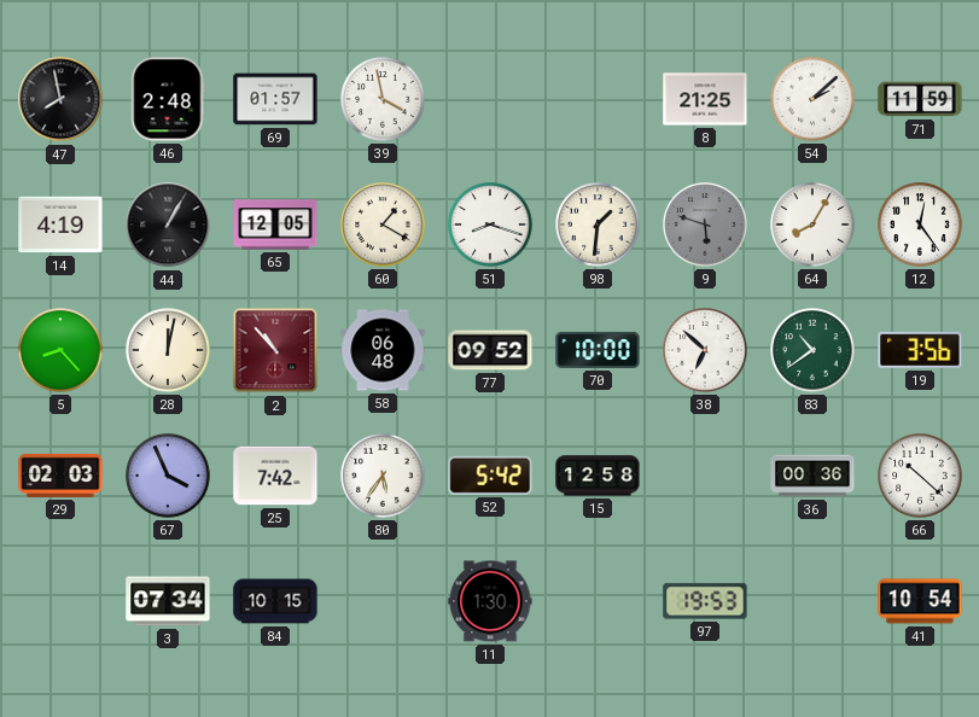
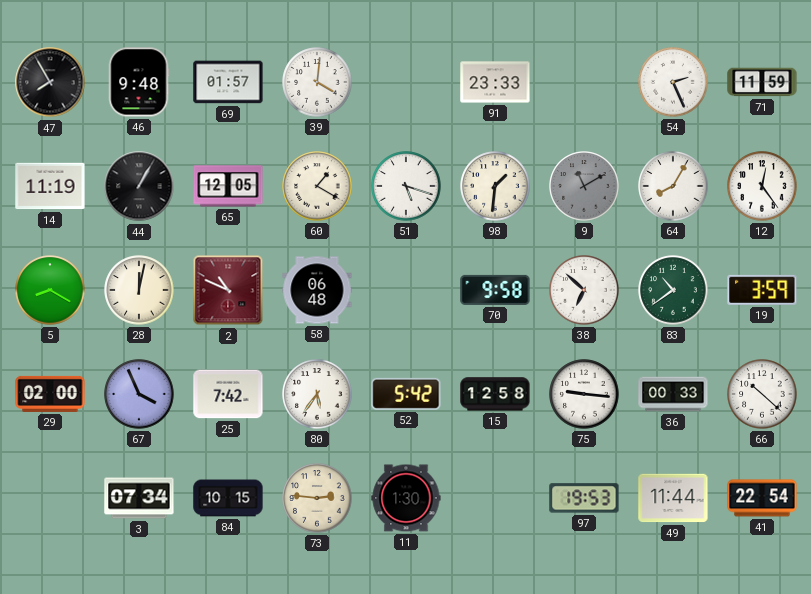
47: 7:58 -> 7:55 (50, 82)
46: 2:48 -> 9:48 (139, 82)
39: 3:58 -> 4:01 (317, 82)
91: none -> 23:33 (495, 82)
8: 21:25 -> none (705, 99)
54: 2:08 -> 2:26 (673, 82)
14: 4:19 -> 11:19 (50, 186)
51: 8:18 -> 5:18 (406, 186)
9: 5:48 -> 11:10 (584, 186)
5: 8:23 -> 8:20 (50, 290)
2: 10:53 -> 10:49 (228, 290)
77: 09:52 -> none (490, 350)
70: 10:00 -> 9:58 (495, 290)
19: 3:56 -> 3:59 (762, 290)
29: 02:03 -> 02:00 (50, 394)
75: none -> 9:16 (584, 394)
36: 00:36 -> 00:33 (673, 394)
73: none -> 2:46 (317, 498)
49: none -> 11:44 (673, 498)
41: 10:54 -> 22:54 (762, 498)
